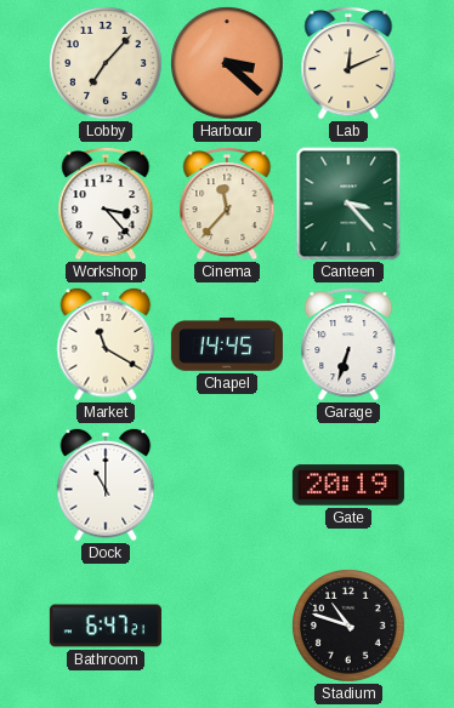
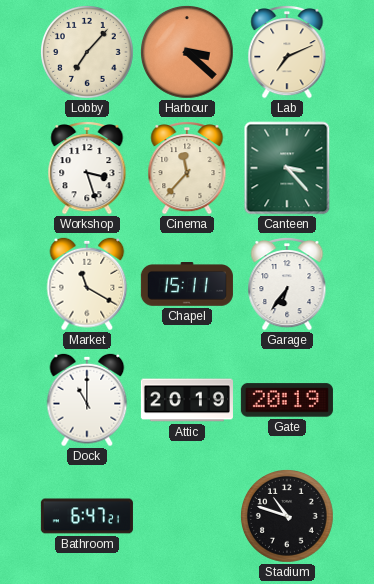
Lab: 12:11 -> 7:11 (287, 53)
Workshop: 3:23 -> 3:27 (87, 169)
Chapel: 14:45 -> 15:11 (187, 285)
Garage: 6:33 -> 6:36 (287, 285)
Attic: none -> 20:19 (187, 400)
